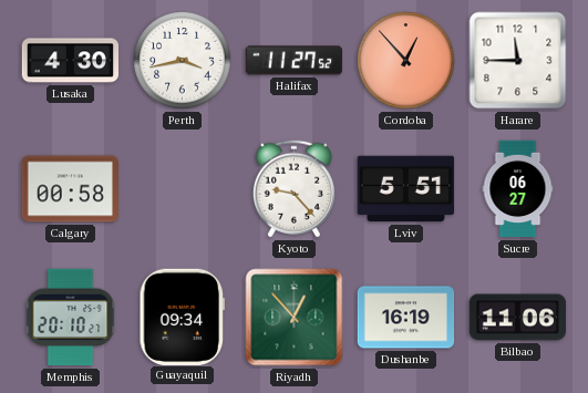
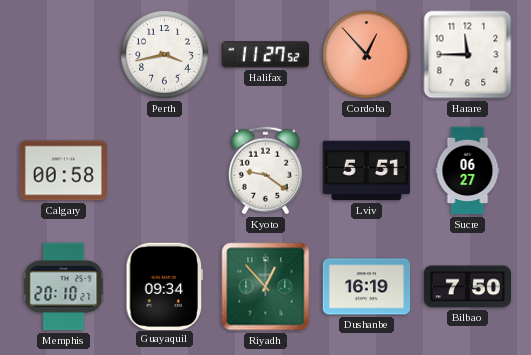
Lusaka: 4:30 -> none (71, 61)
Kyoto: 9:23 -> 9:21 (265, 171)
Bilbao: 11:06 -> 7:50 (468, 287)
